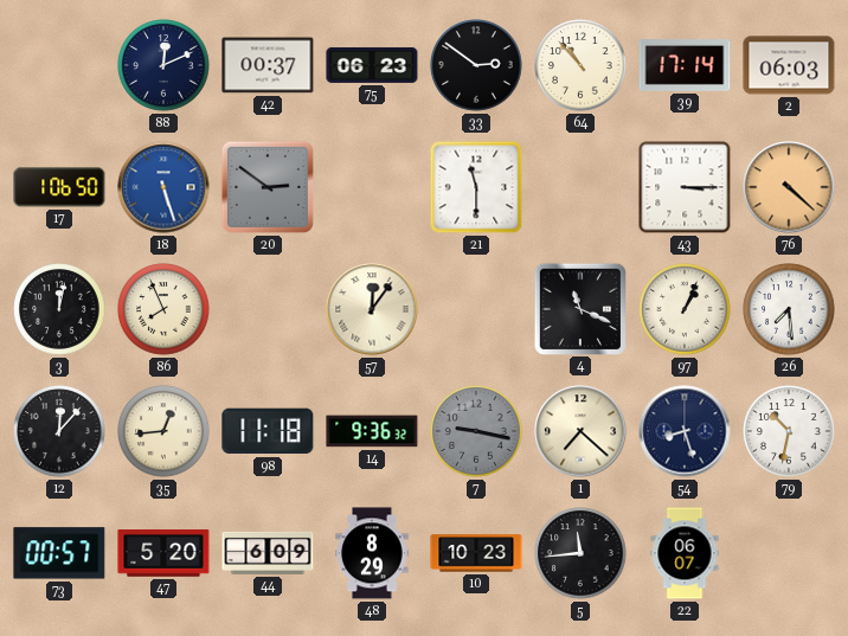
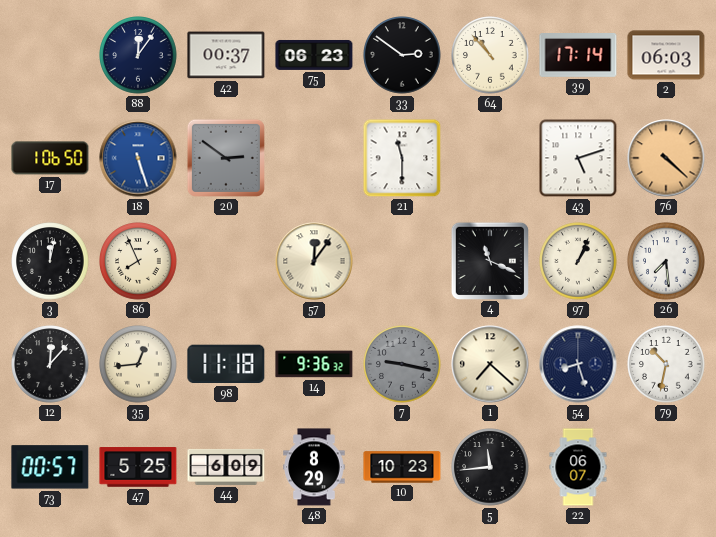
88: 12:11 -> 12:06 (138, 55)
43: 3:15 -> 5:12 (578, 158)
47: 5:20 -> 5:25 (138, 467)
